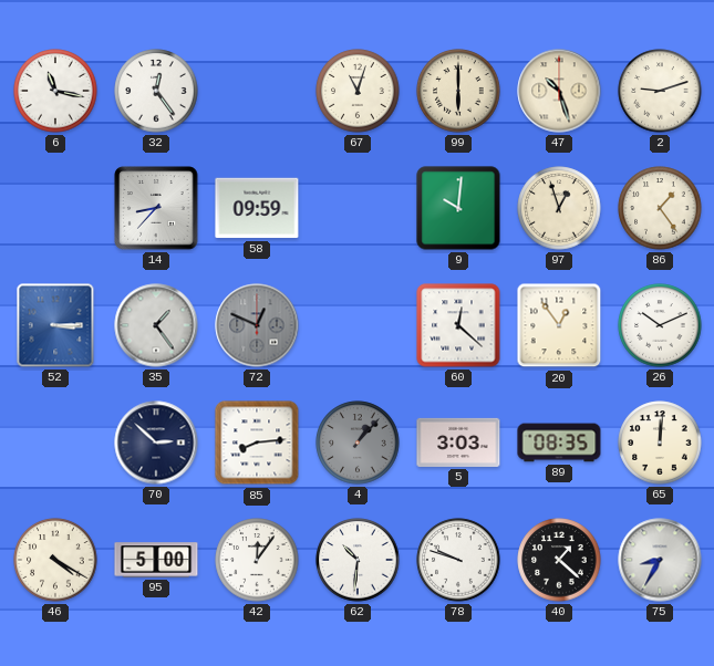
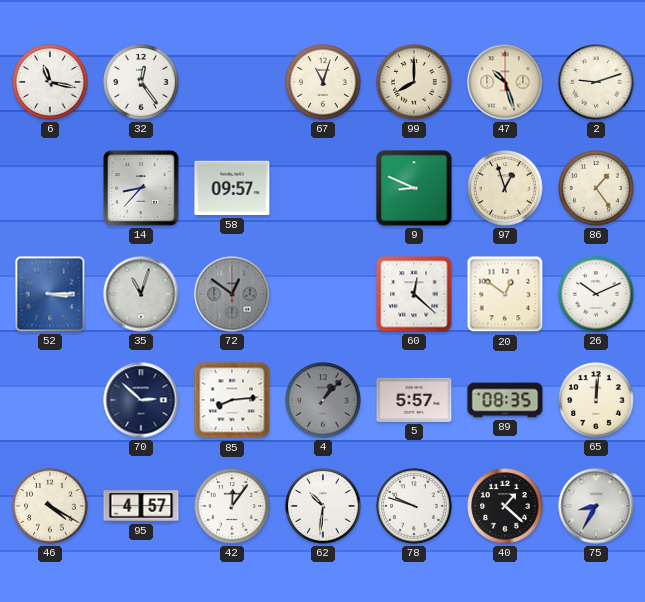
99: 6:00 -> 8:00 (414, 82)
58: 09:59 -> 09:57 (232, 188)
9: 10:01 -> 8:49 (414, 188)
35: 1:24 -> 11:03 (141, 294)
72: 12:49 -> 12:51 (232, 294)
20: 12:54 -> 12:51 (505, 294)
5: 3:03 -> 5:57 (414, 400)
95: 5:00 -> 4:57 (141, 506)
